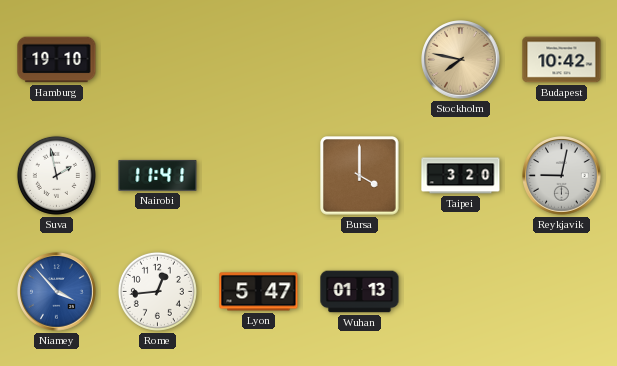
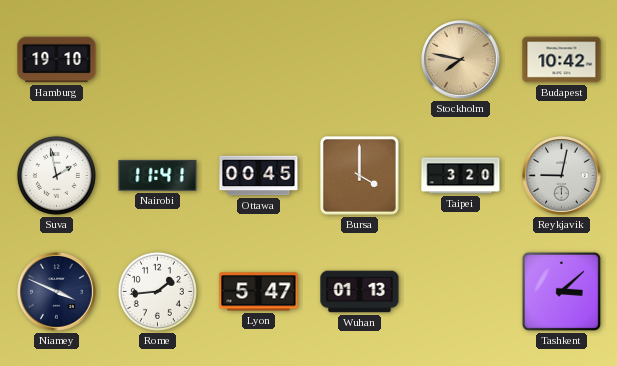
Ottawa: none -> 00:45 (259, 176)
Niamey: 3:53 -> 3:49 (57, 292)
Niamey dial: blue -> navy (57, 292)
Rome: 12:44 -> 1:44 (157, 291)
Tashkent: none -> 3:08 (561, 291)
